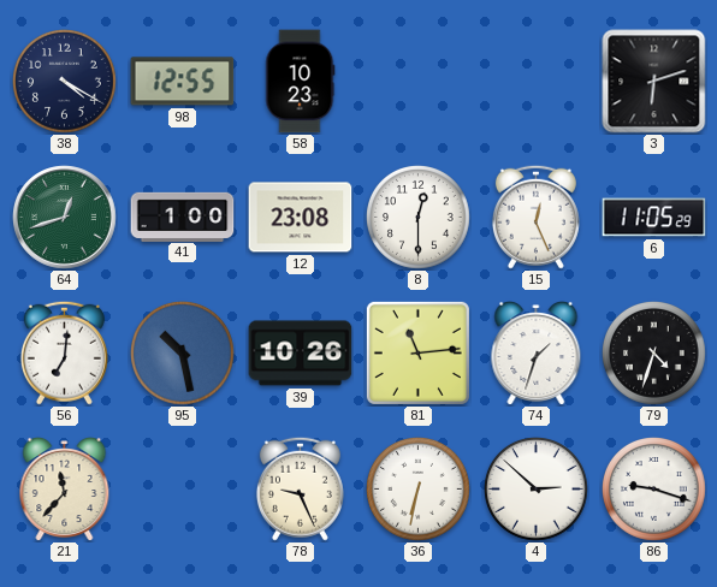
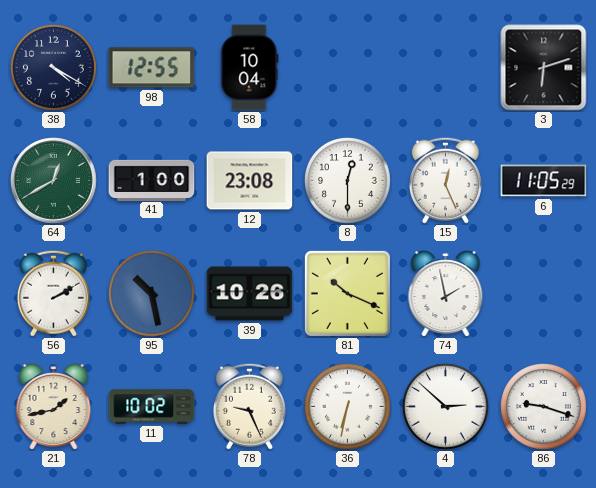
58: 10:23 -> 10:04 (250, 68)
64: 12:42 -> 12:40 (54, 181)
56: 7:01 -> 2:10 (53, 293)
81: 11:14 -> 10:19 (347, 293)
74: 1:33 -> 1:58 (446, 294)
79: 4:33 -> none (654, 354)
21: 11:37 -> 1:43 (54, 407)
11: none -> 10:02 (152, 407)
